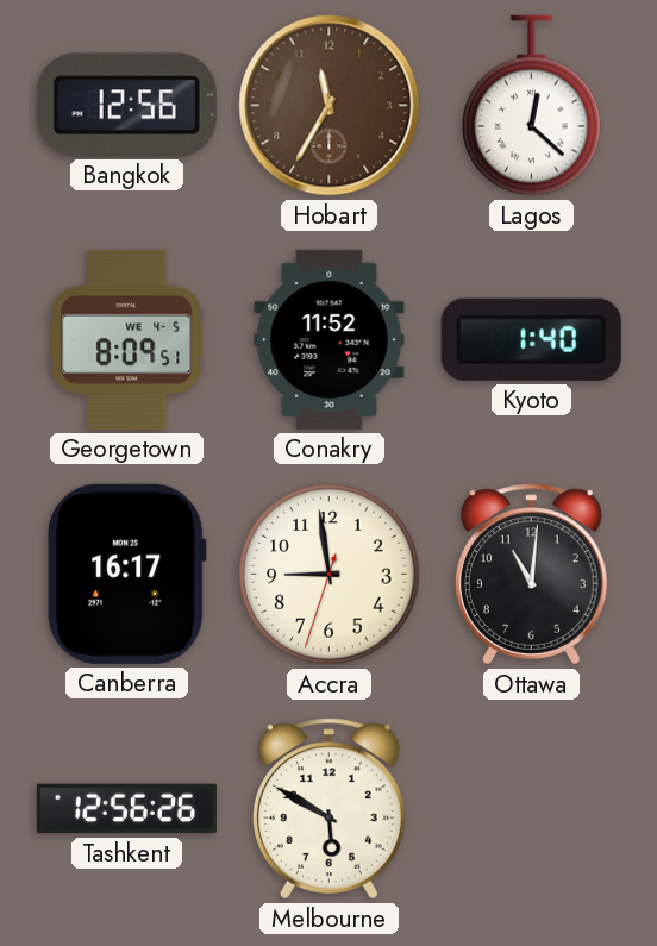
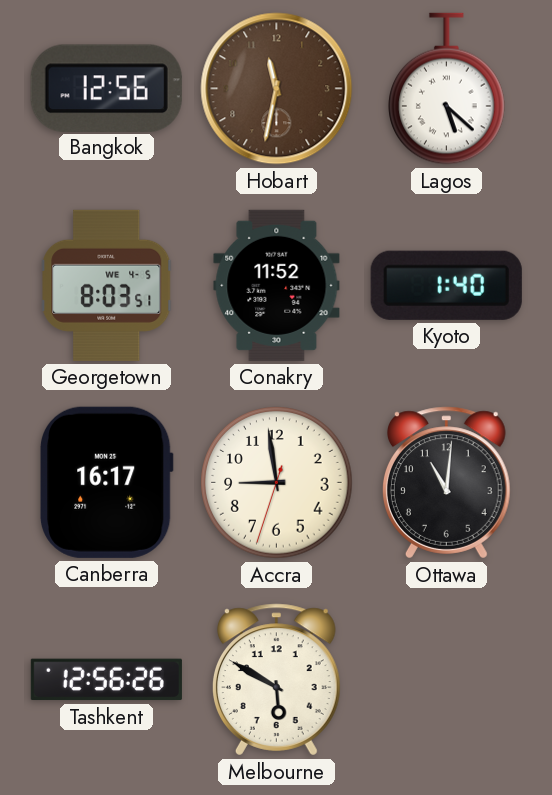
Hobart: 11:35 -> 11:32 (277, 89)
Lagos: 12:22 -> 5:22 (447, 89)
Georgetown: 8:09 -> 8:03 (107, 285)
